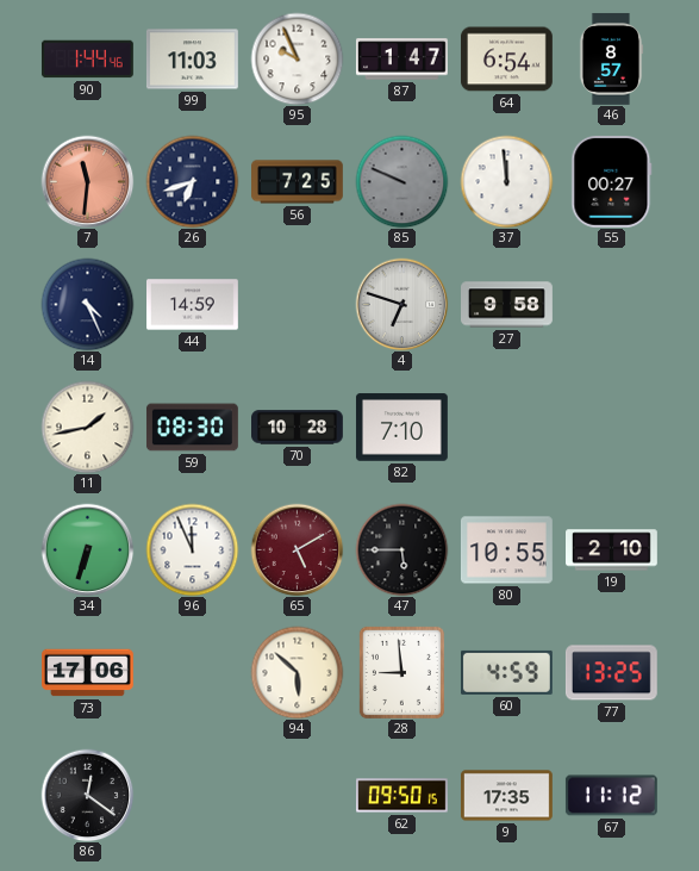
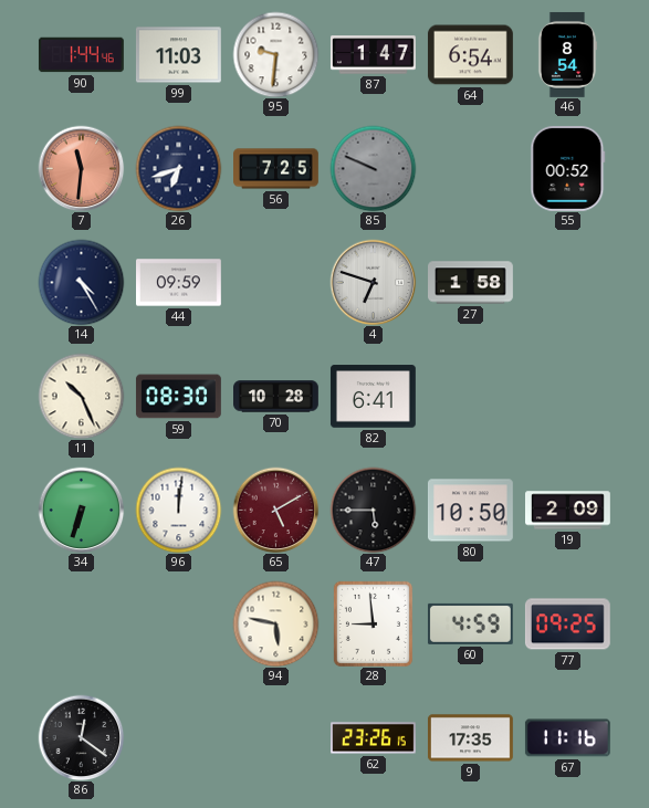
95: 9:56 -> 9:31 (275, 54)
46: 8:57 -> 8:54 (567, 54)
37: 11:59 -> none (506, 181)
55: 00:27 -> 00:52 (568, 168)
14: 4:26 -> 4:25 (81, 282)
44: 14:59 -> 09:59 (179, 283)
27: 9:58 -> 1:58 (471, 283)
11: 1:43 -> 10:26 (81, 396)
82: 7:10 -> 6:41 (373, 397)
96: 11:56 -> 12:01 (178, 510)
80: 10:55 -> 10:50 (470, 511)
19: 2:10 -> 2:09 (568, 511)
73: 17:06 -> none (88, 673)
94: 5:52 -> 5:47 (275, 623)
77: 13:25 -> 09:25 (567, 625)
62: 09:50 -> 23:26 (374, 738)
67: 11:12 -> 11:16 (567, 738)
